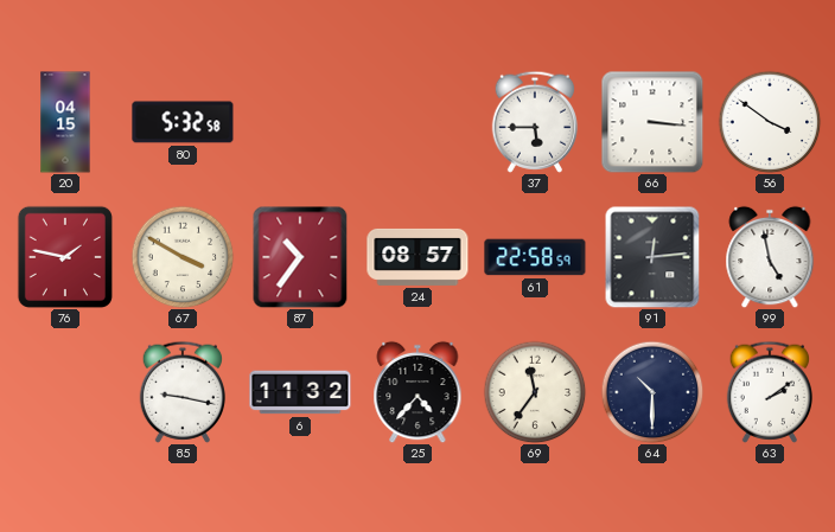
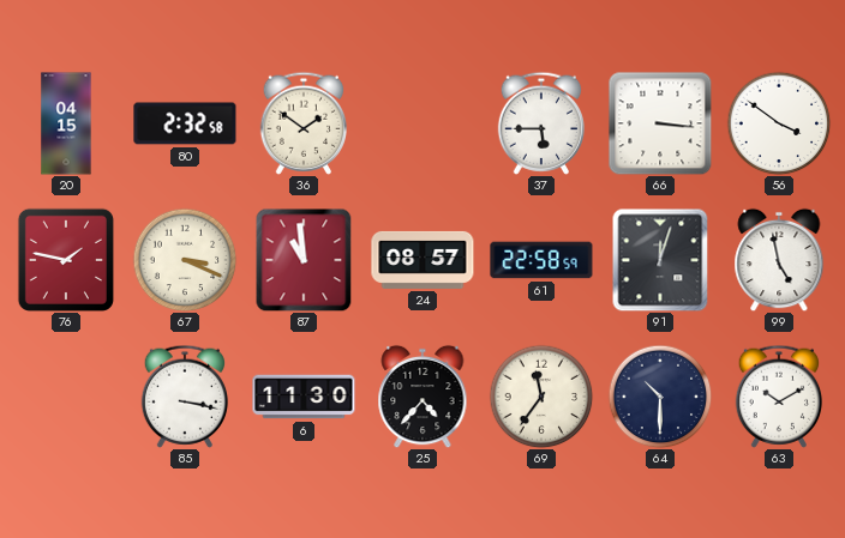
80: 5:32 -> 2:32 (185, 123)
36: none -> 1:51 (302, 123)
67: 3:50 -> 3:19 (185, 260)
87: 10:36 -> 10:59 (304, 260)
91: 12:14 -> 12:03 (660, 260)
85: 9:17 -> 3:17 (184, 397)
6: 11:32 -> 11:30 (304, 397)
63: 2:09 -> 10:10 (778, 397)
